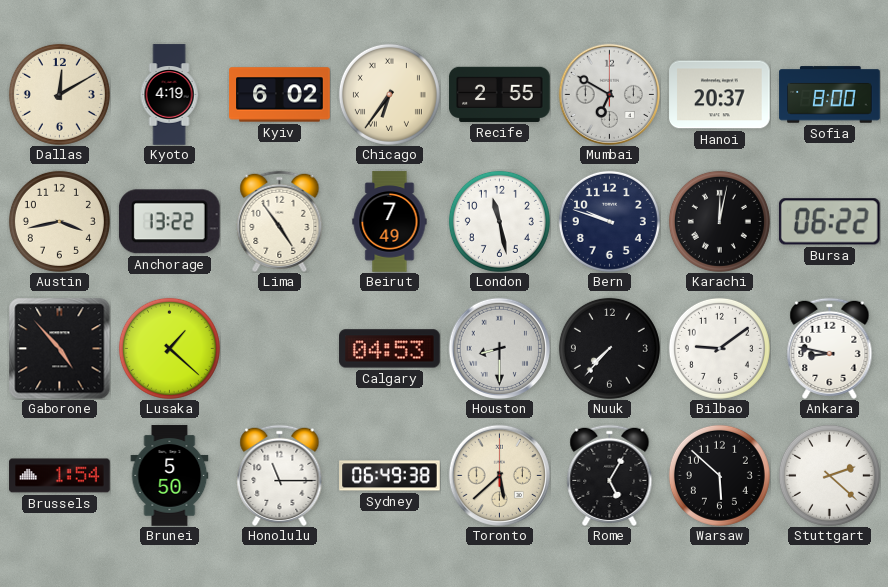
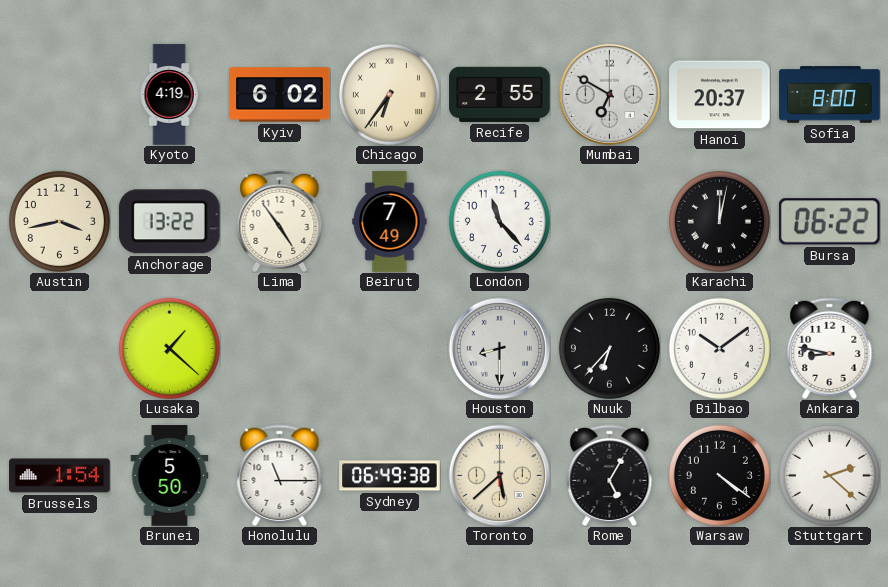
Dallas: 12:10 -> none (59, 94)
London: 11:28 -> 11:23 (499, 221)
Bern: 9:48 -> none (609, 221)
Gaborone: 4:53 -> none (59, 348)
Calgary: 04:53 -> none (390, 349)
Nuuk: 7:37 -> 6:37 (609, 348)
Bilbao: 9:09 -> 10:09 (719, 348)
Warsaw: 5:52 -> 4:21 (719, 475)
